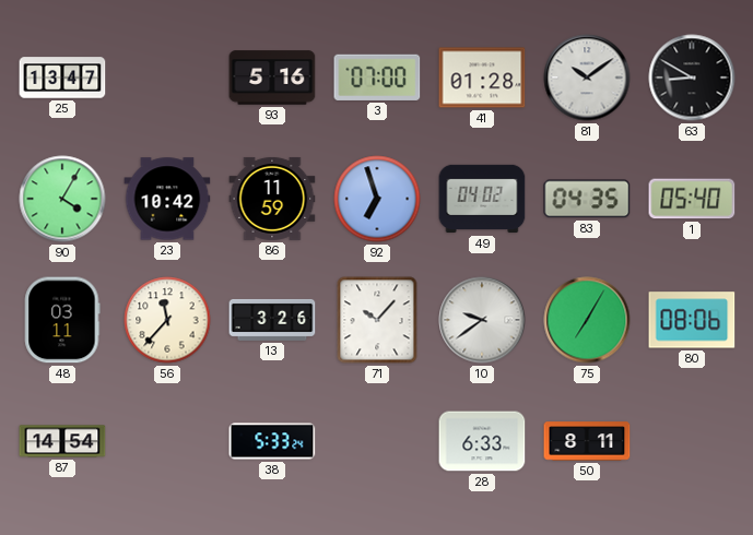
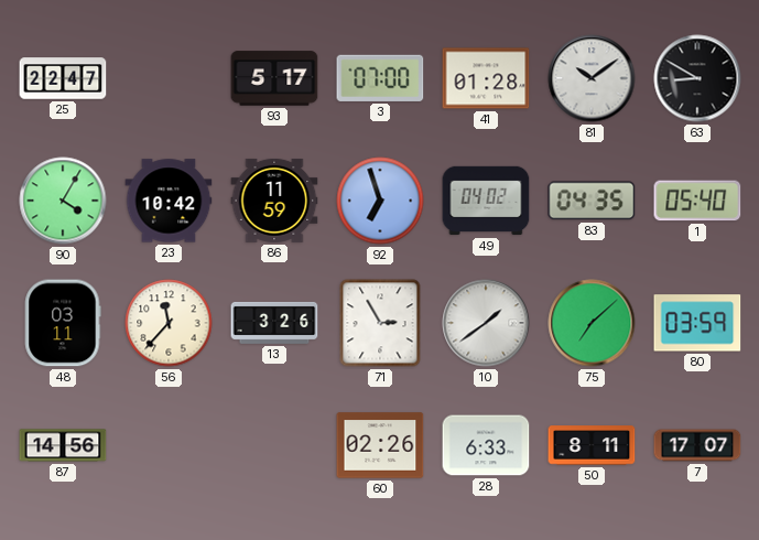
25: 13:47 -> 22:47 (63, 78)
93: 5:16 -> 5:17 (274, 78)
71: 10:07 -> 2:55 (380, 323)
10: 9:39 -> 1:39 (486, 323)
75: 7:05 -> 7:08 (592, 323)
80: 08:06 -> 03:59 (697, 323)
87: 14:54 -> 14:56 (63, 445)
38: 5:33 -> none (272, 441)
60: none -> 02:26 (380, 445)
7: none -> 17:07 (697, 445)
